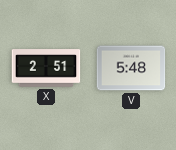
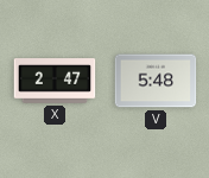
X: 2:51 -> 2:47 (55, 81)
